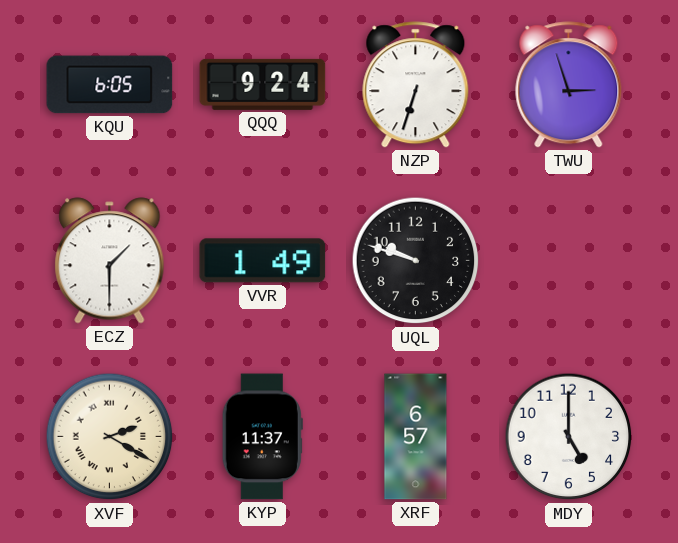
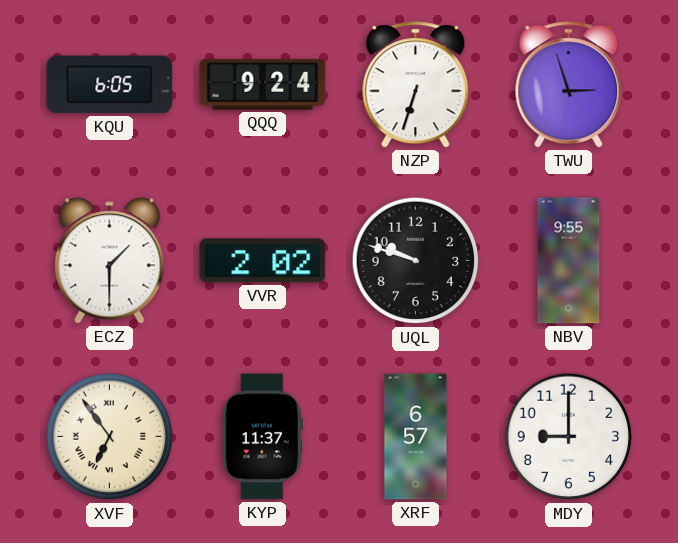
VVR: 1:49 -> 2:02 (263, 261)
NBV: none -> 9:55 (569, 261)
XVF: 2:20 -> 6:54 (110, 437)
MDY: 5:00 -> 9:00 (569, 437)
